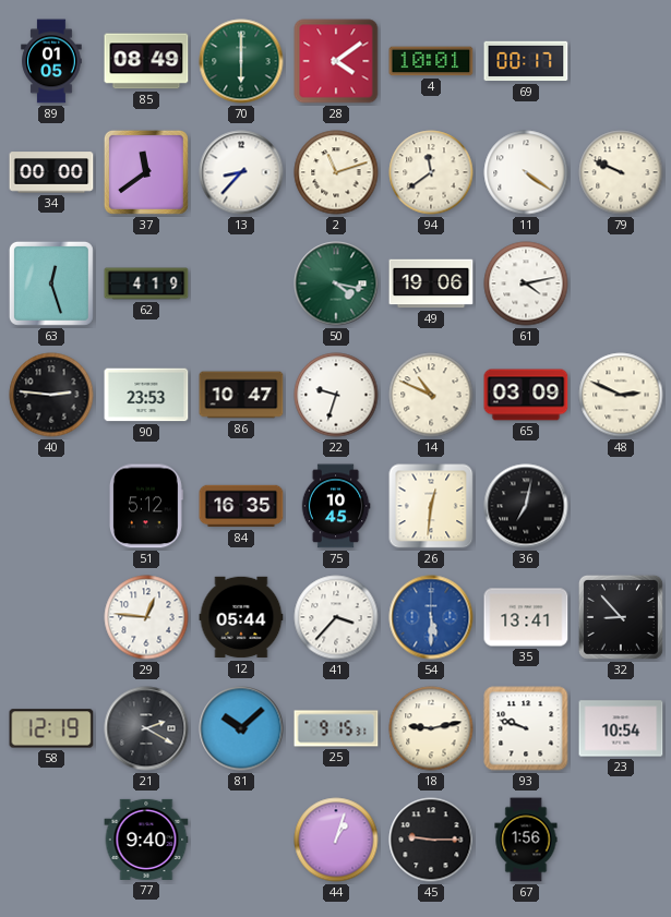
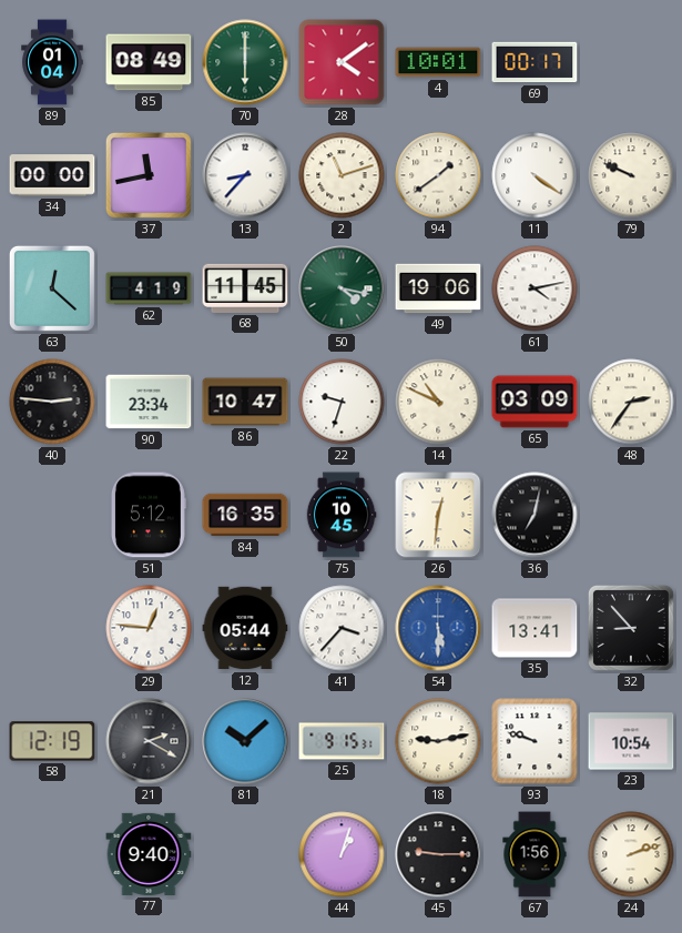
89: 01:05 -> 01:04 (52, 62)
37: 11:39 -> 11:43 (149, 175)
94: 11:39 -> 1:39 (438, 175)
63: 12:27 -> 12:22 (52, 288)
68: none -> 11:45 (245, 288)
90: 23:53 -> 23:34 (149, 402)
48: 2:49 -> 2:36 (631, 402)
24: none -> 2:12 (631, 854)
